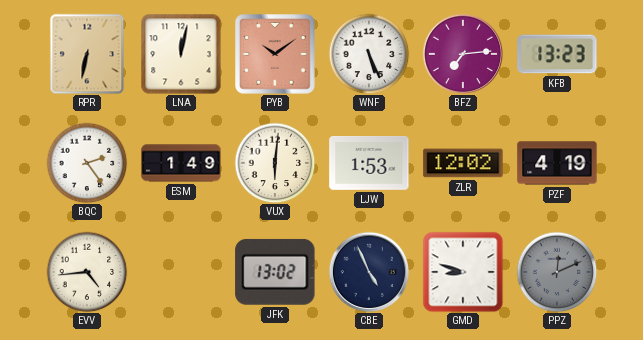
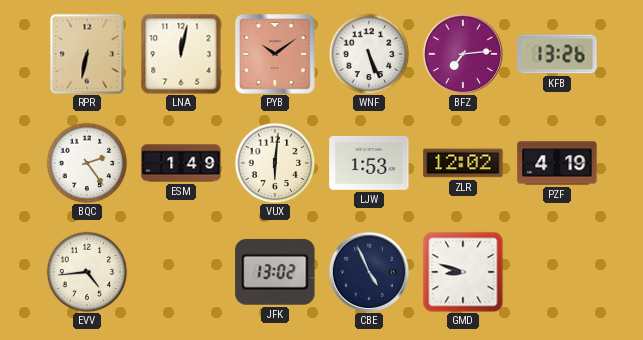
KFB: 13:23 -> 13:26 (557, 54)
PPZ: 12:11 -> none (557, 272)
